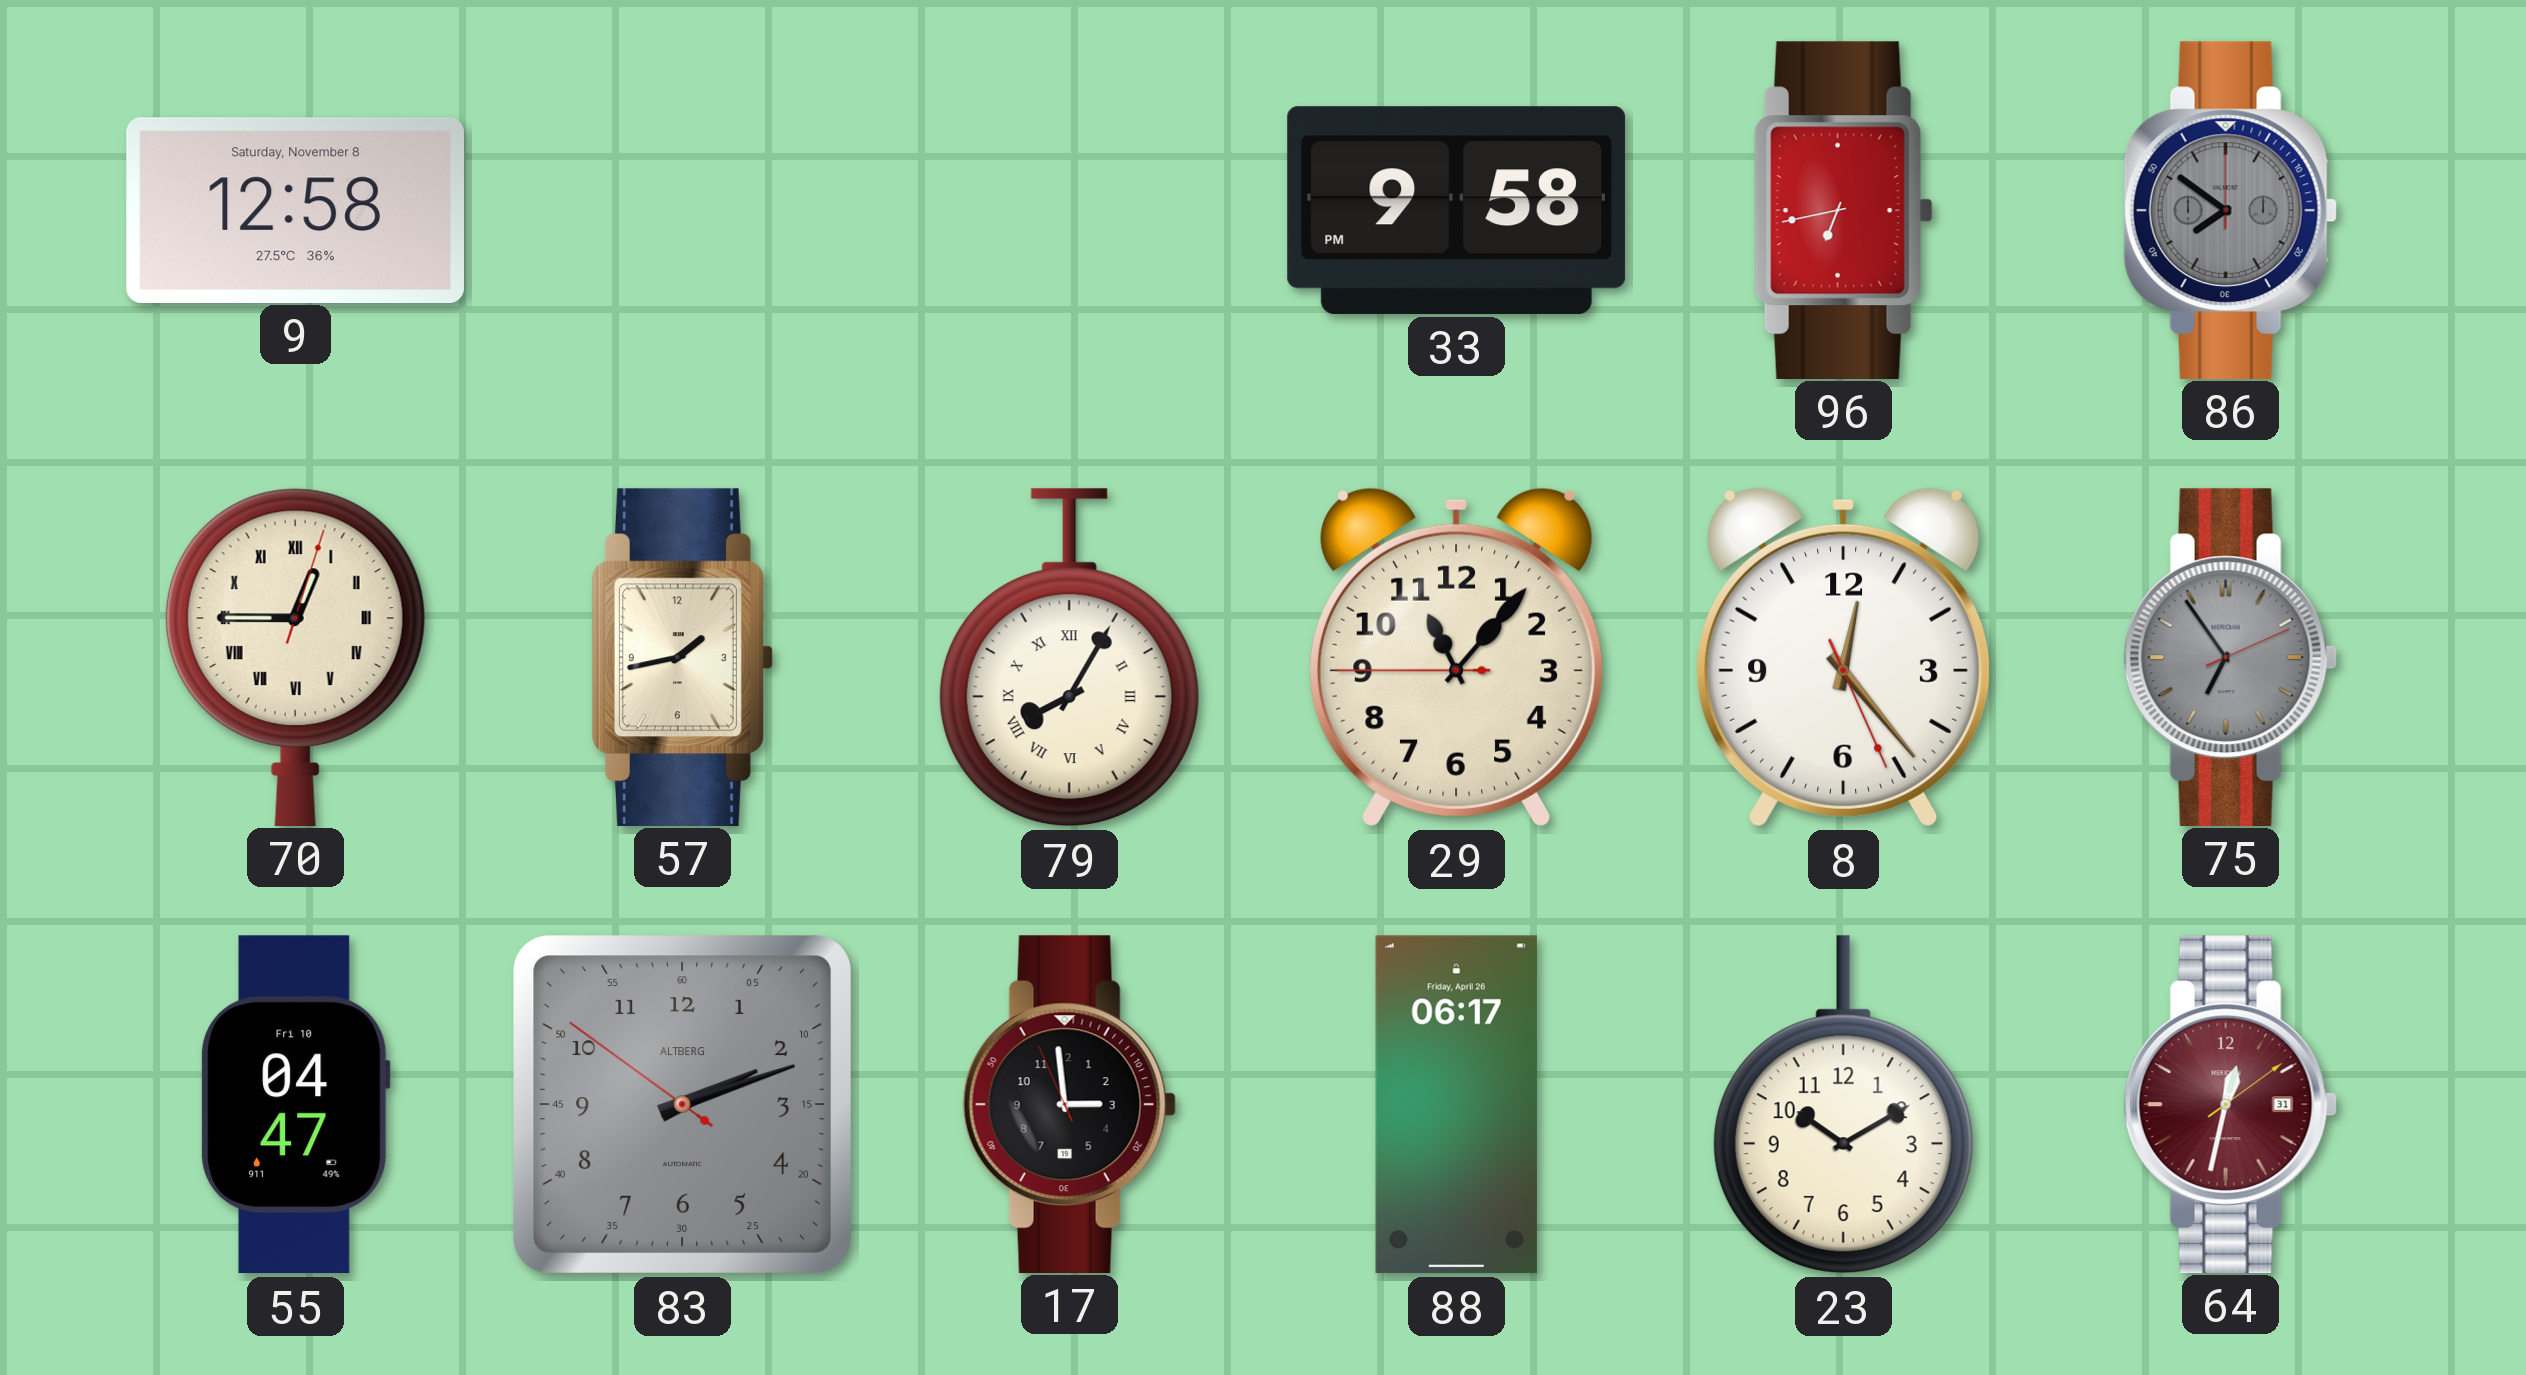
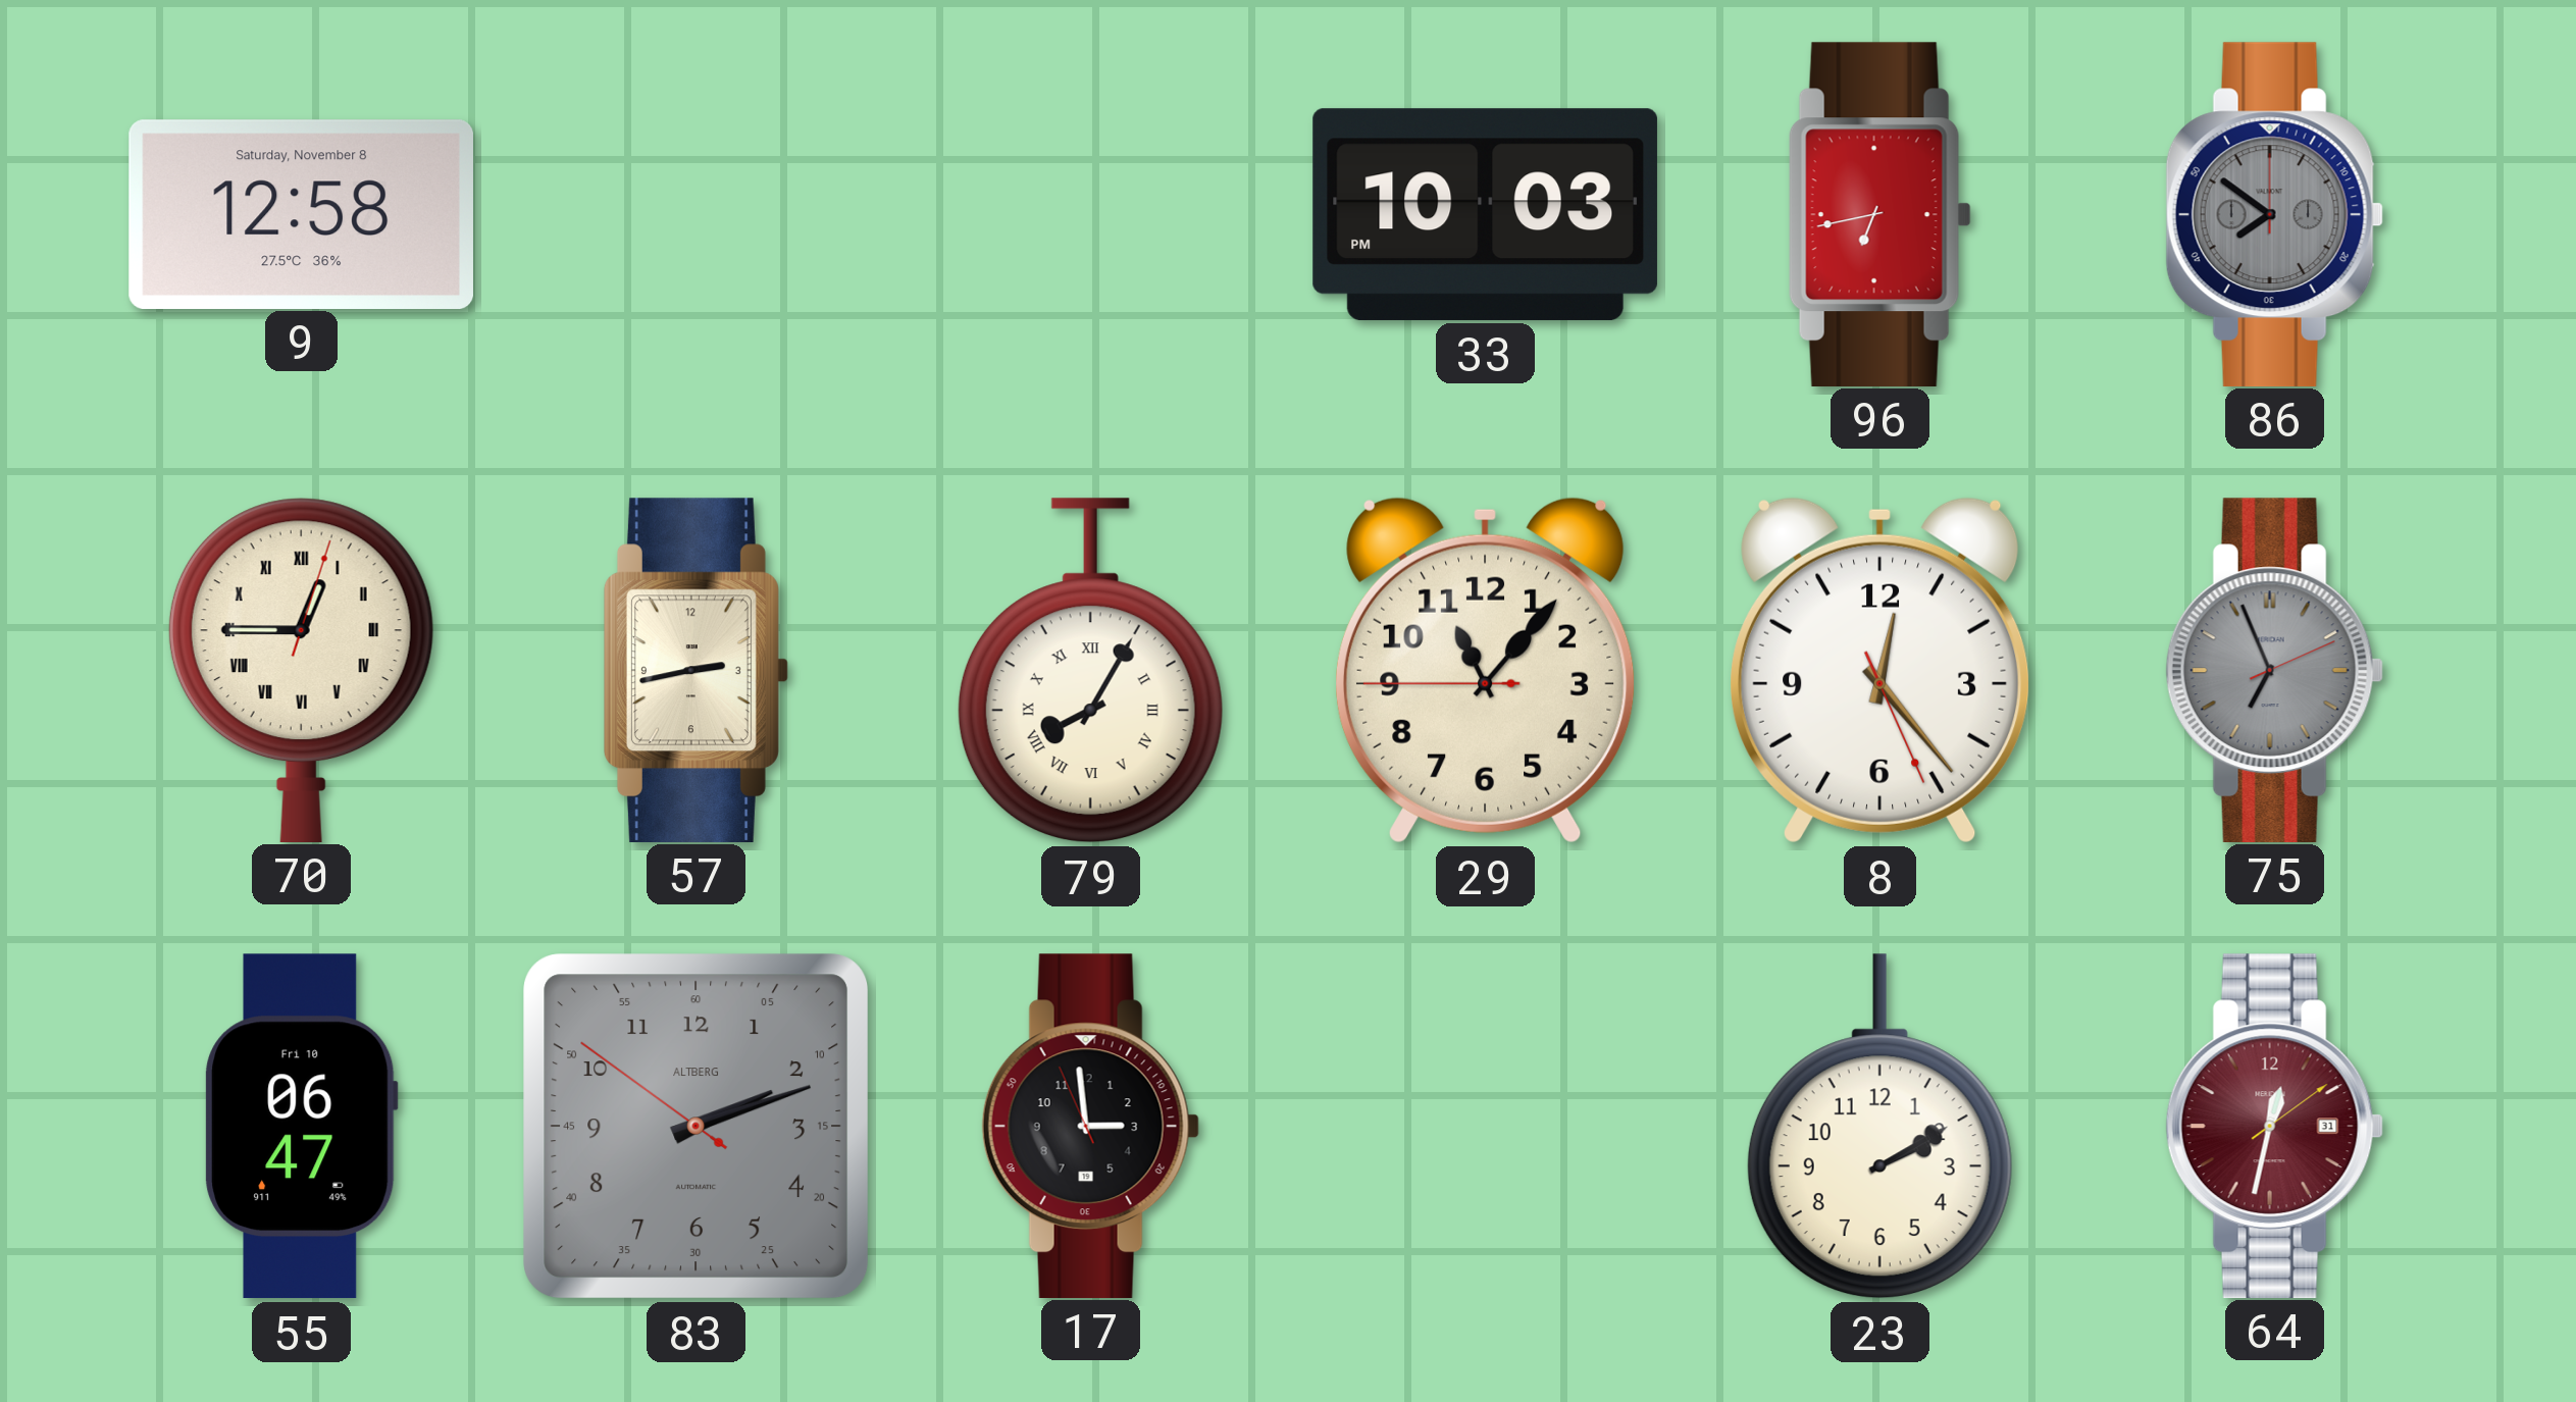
33: 9:58 -> 10:03 (1485, 214)
57: 1:43 -> 2:43 (695, 670)
75: 6:54 -> 6:56 (2274, 670)
55: 04:47 -> 06:47 (302, 1127)
88: 06:17 -> none (1456, 1105)
23: 10:10 -> 2:10 (1879, 1127)
